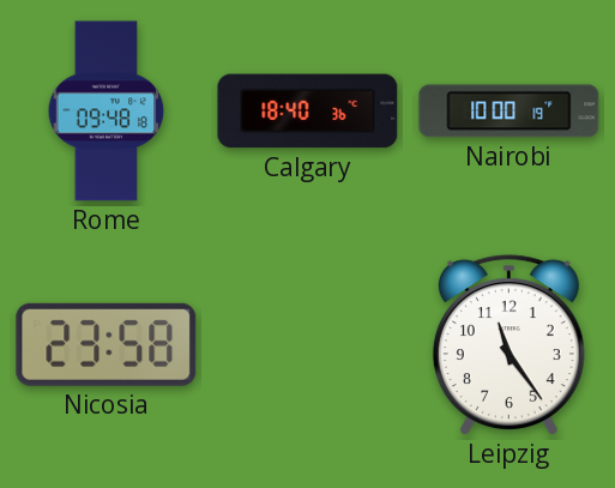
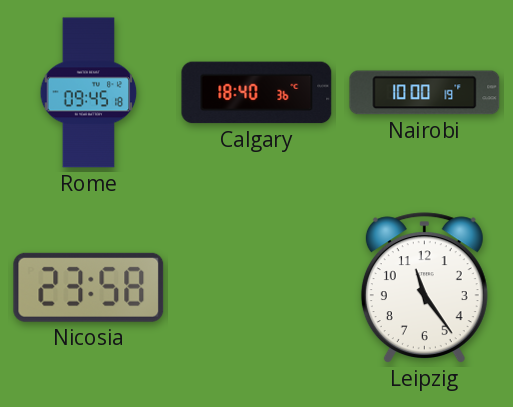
Rome: 09:48 -> 09:45 (89, 93)
